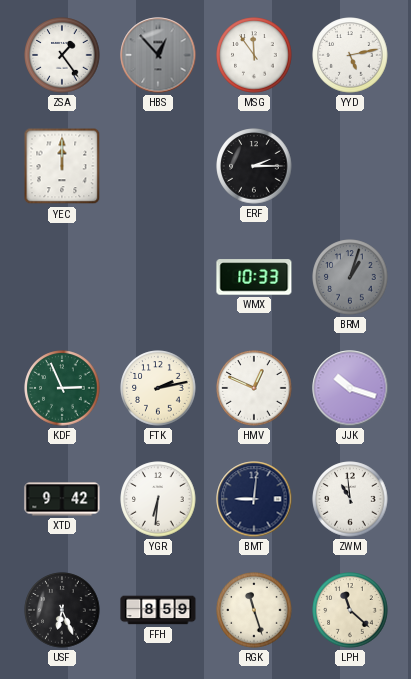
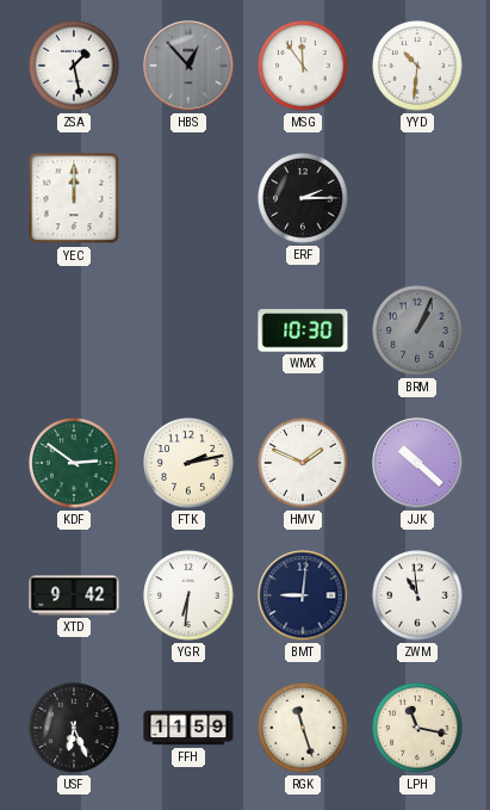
ZSA: 1:24 -> 1:28 (74, 66)
YYD: 5:13 -> 10:31 (417, 66)
WMX: 10:33 -> 10:30 (303, 330)
BRM: 1:03 -> 1:04 (417, 330)
KDF: 2:56 -> 2:51 (74, 463)
HMV: 12:49 -> 1:49 (303, 463)
JJK: 10:18 -> 10:22 (417, 463)
FFH: 8:59 -> 11:59 (188, 728)
LPH: 11:22 -> 11:17 (417, 728)
